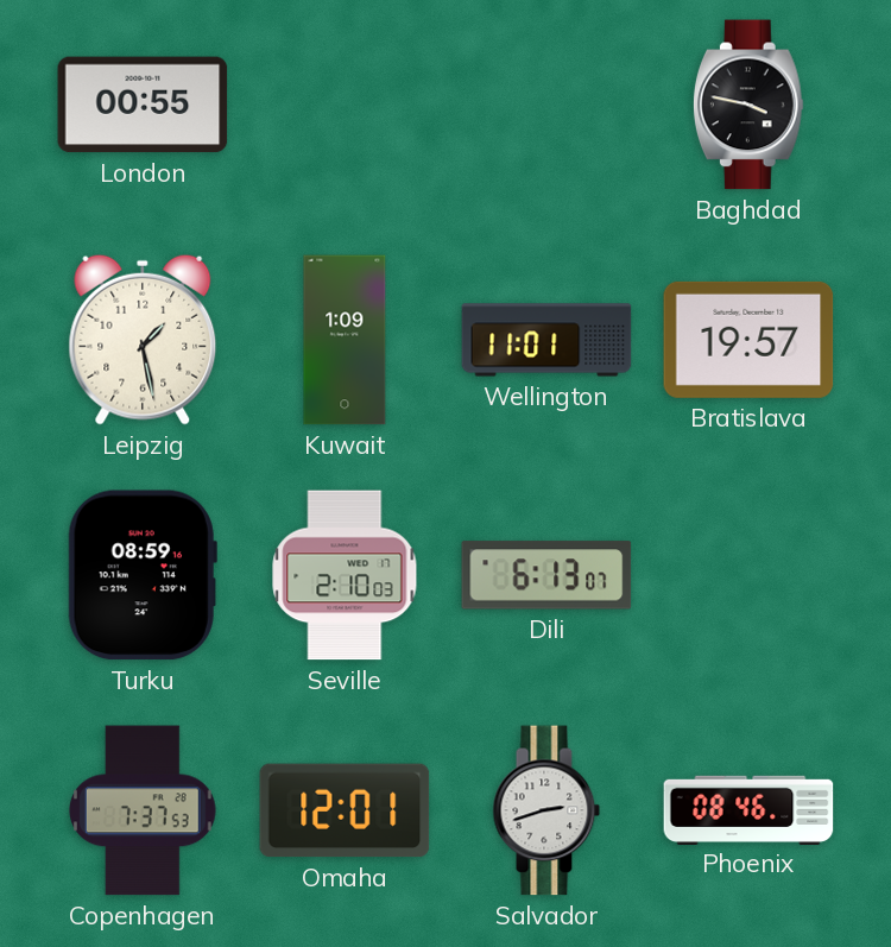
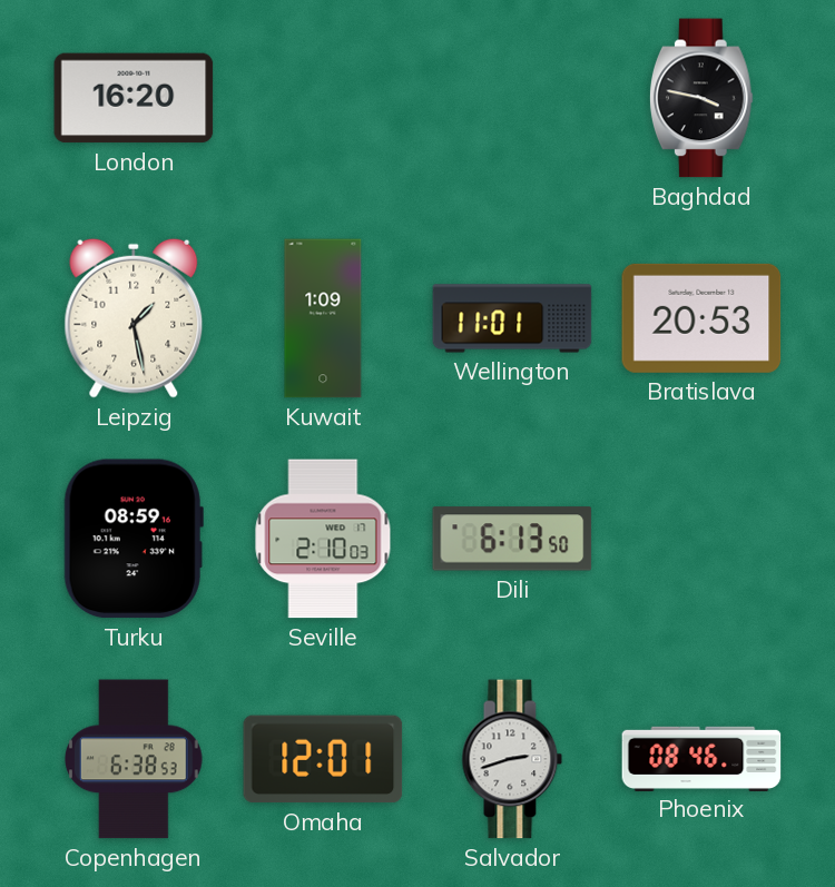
London: 00:55 -> 16:20 (134, 98)
Bratislava: 19:57 -> 20:53 (701, 318)
Dili: 6:13:07 -> 6:13:50 (512, 539)
Copenhagen: 7:37 -> 6:38 (134, 759)
